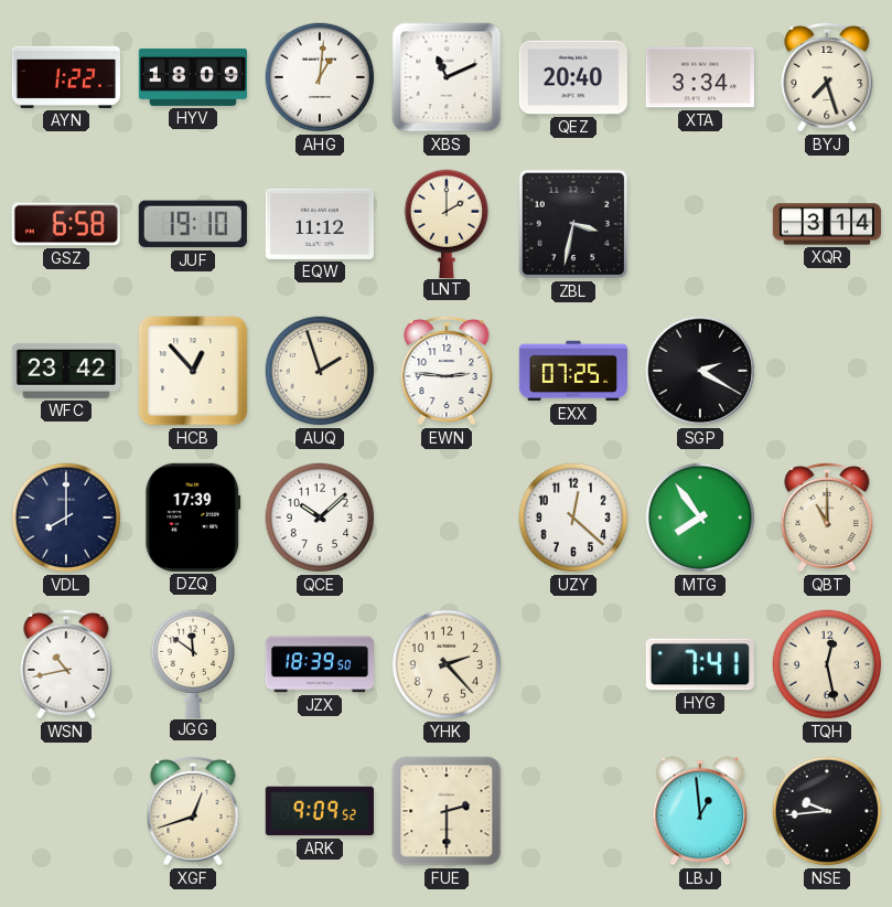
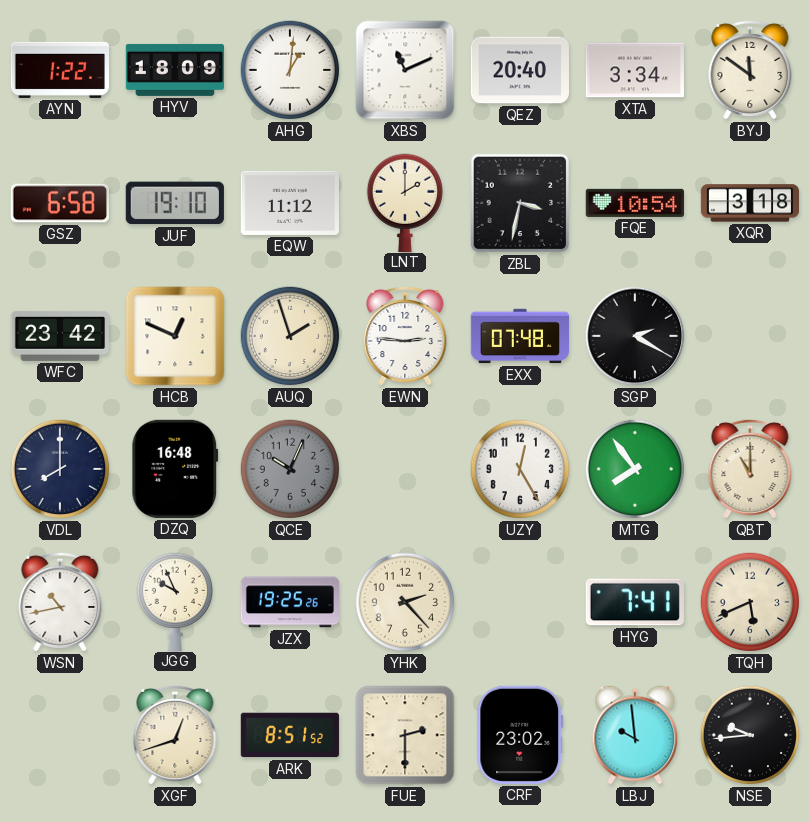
BYJ: 7:27 -> 11:51 (750, 70)
FQE: none -> 10:54 (635, 203)
XQR: 3:14 -> 3:18 (749, 203)
HCB: 12:53 -> 12:49 (175, 336)
EXX: 07:25 -> 07:48 (519, 336)
DZQ: 17:39 -> 16:48 (175, 469)
QCE: 10:08 -> 10:04 (290, 469)
QCE dial: white -> grey (290, 469)
UZY: 12:22 -> 12:25 (520, 469)
JGG: 11:51 -> 9:56 (174, 601)
JZX: 18:39 -> 19:25 (289, 602)
TQH: 12:28 -> 5:41 (750, 602)
ARK: 9:09 -> 8:51 (290, 735)
CRF: none -> 23:02 (520, 735)
LBJ: 12:59 -> 9:59 (635, 735)
